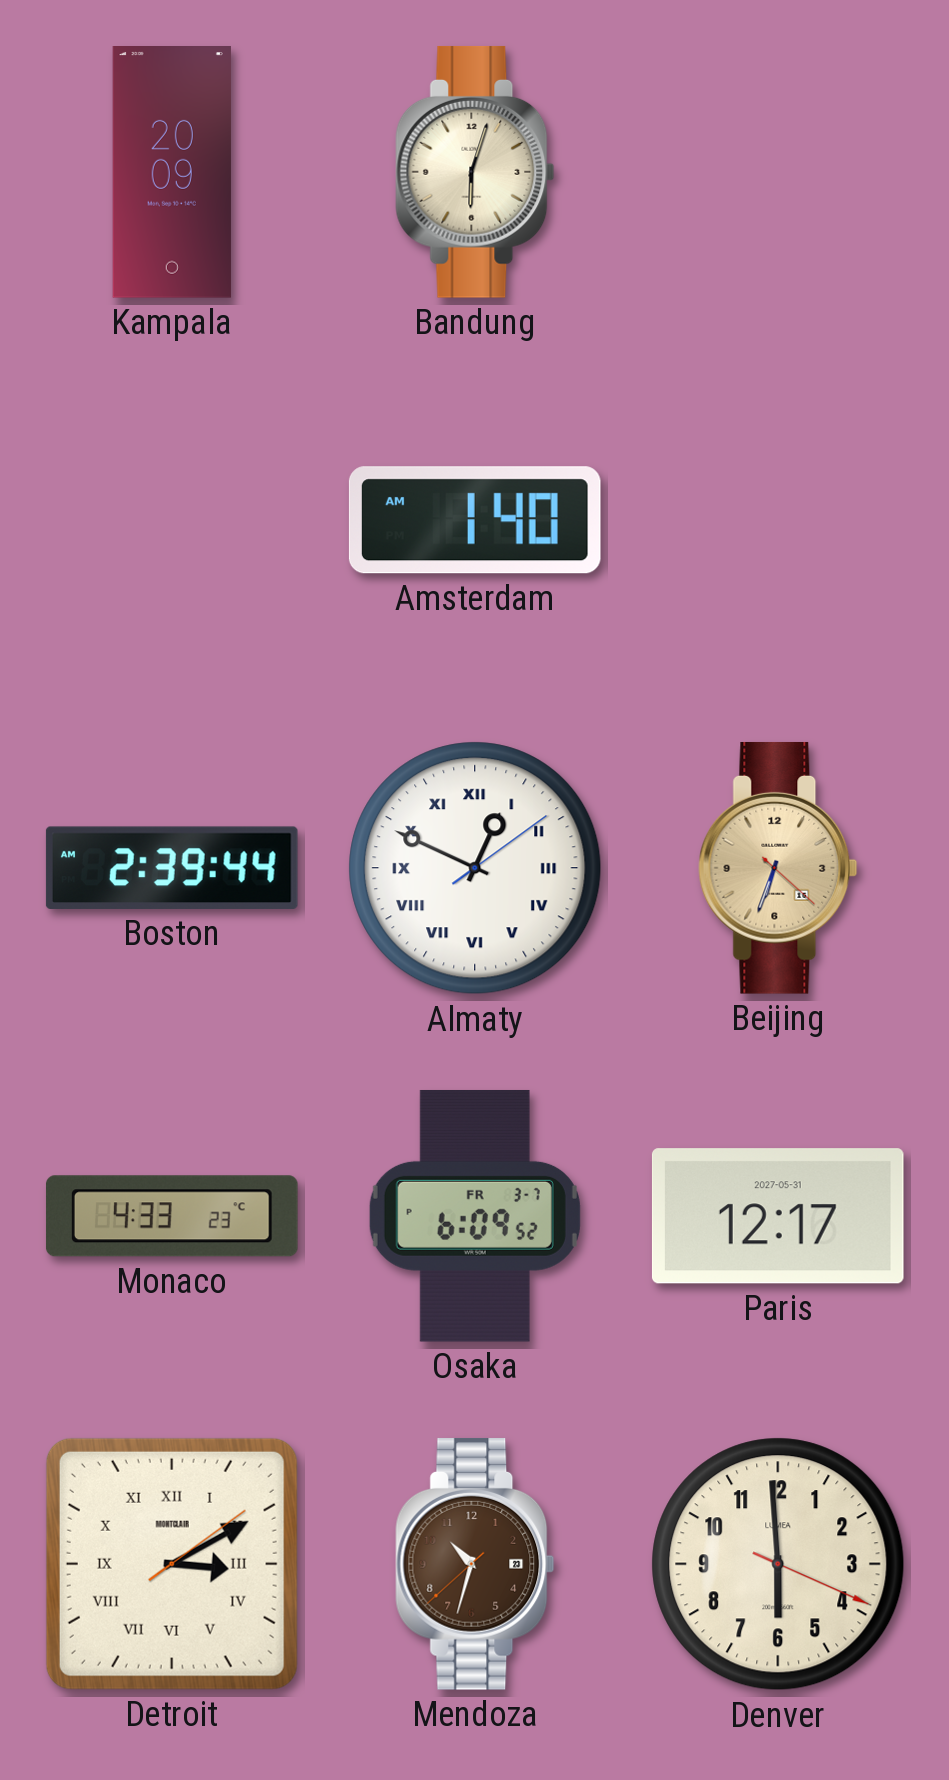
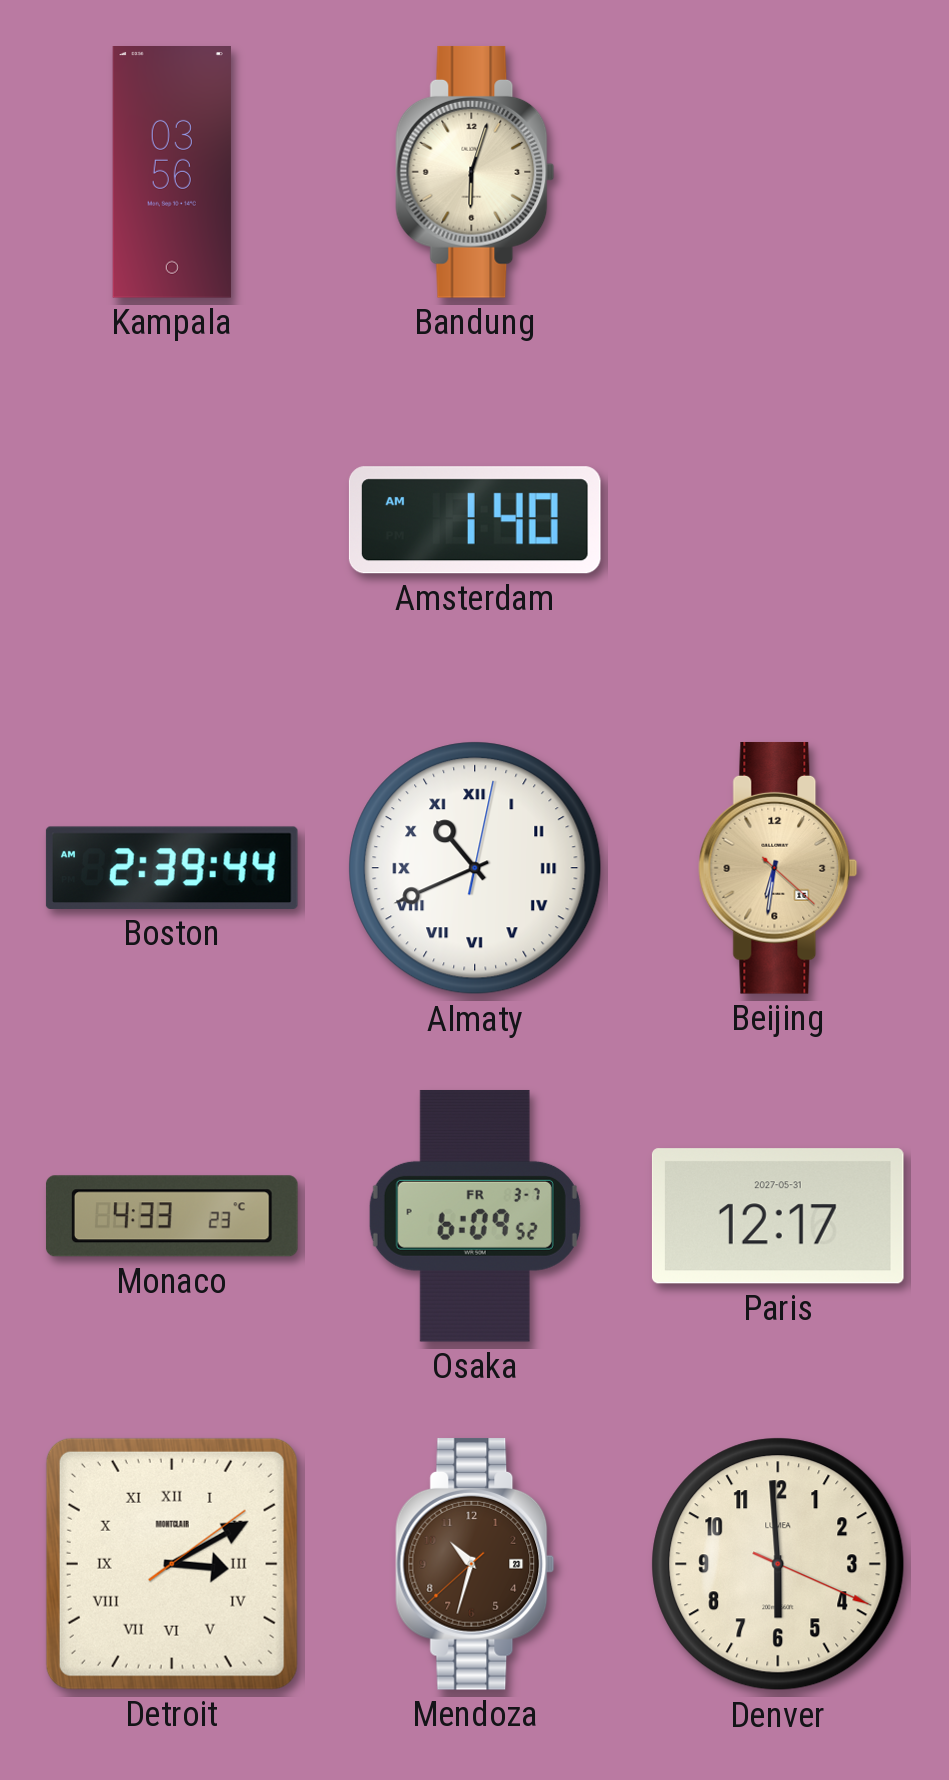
Kampala: 20:09 -> 03:56 (172, 173)
Almaty: 12:49 -> 10:41 (475, 868)
Beijing: 6:33 -> 6:31 (778, 868)
